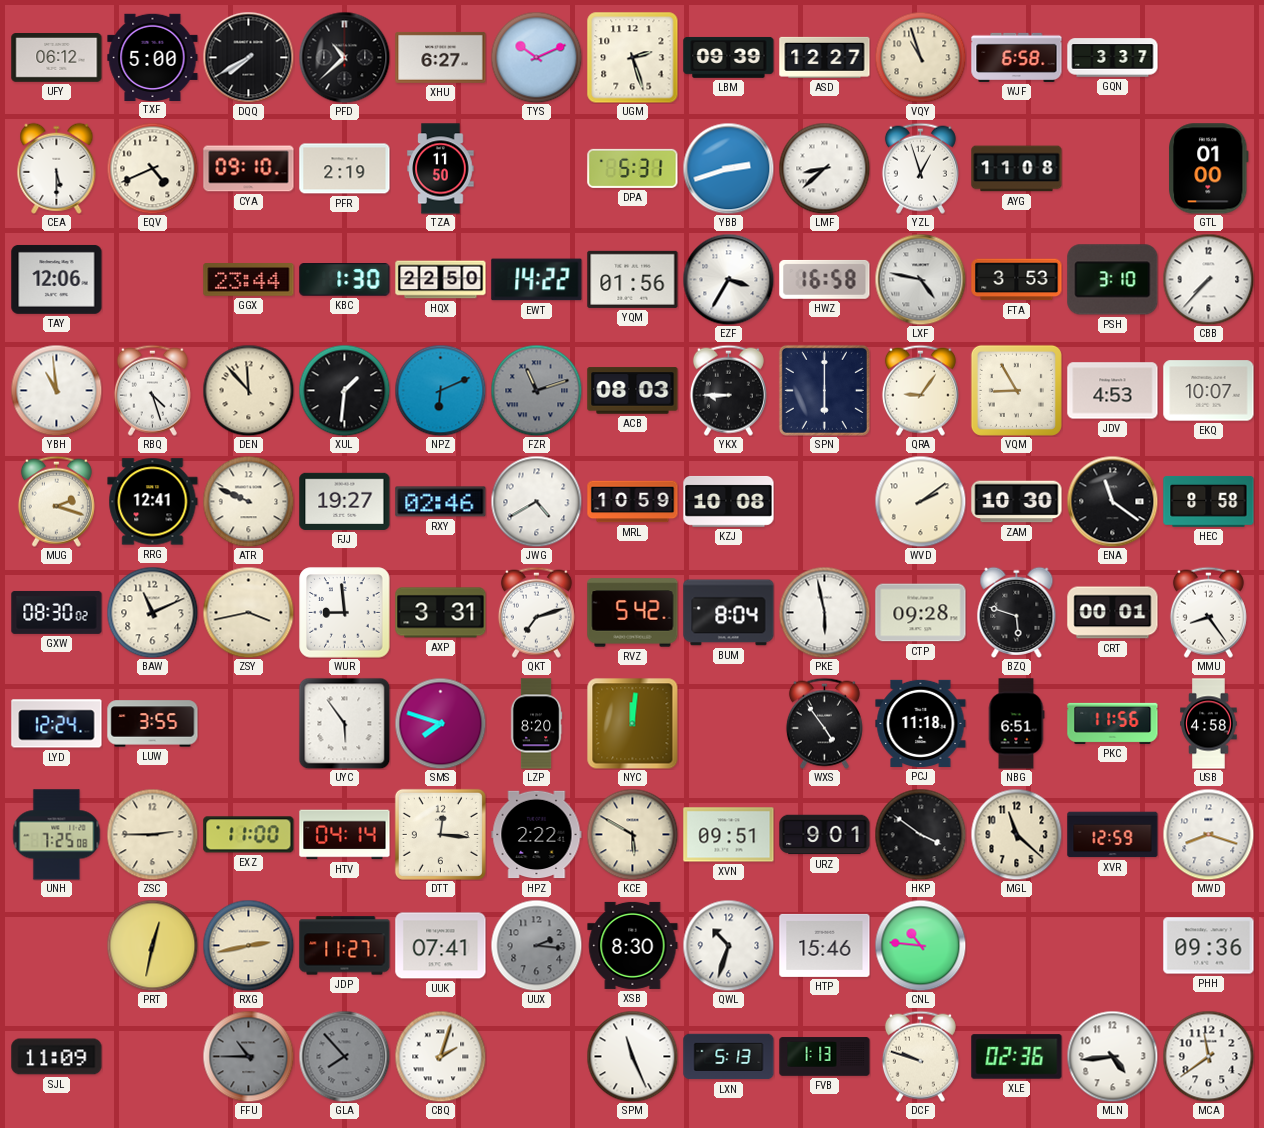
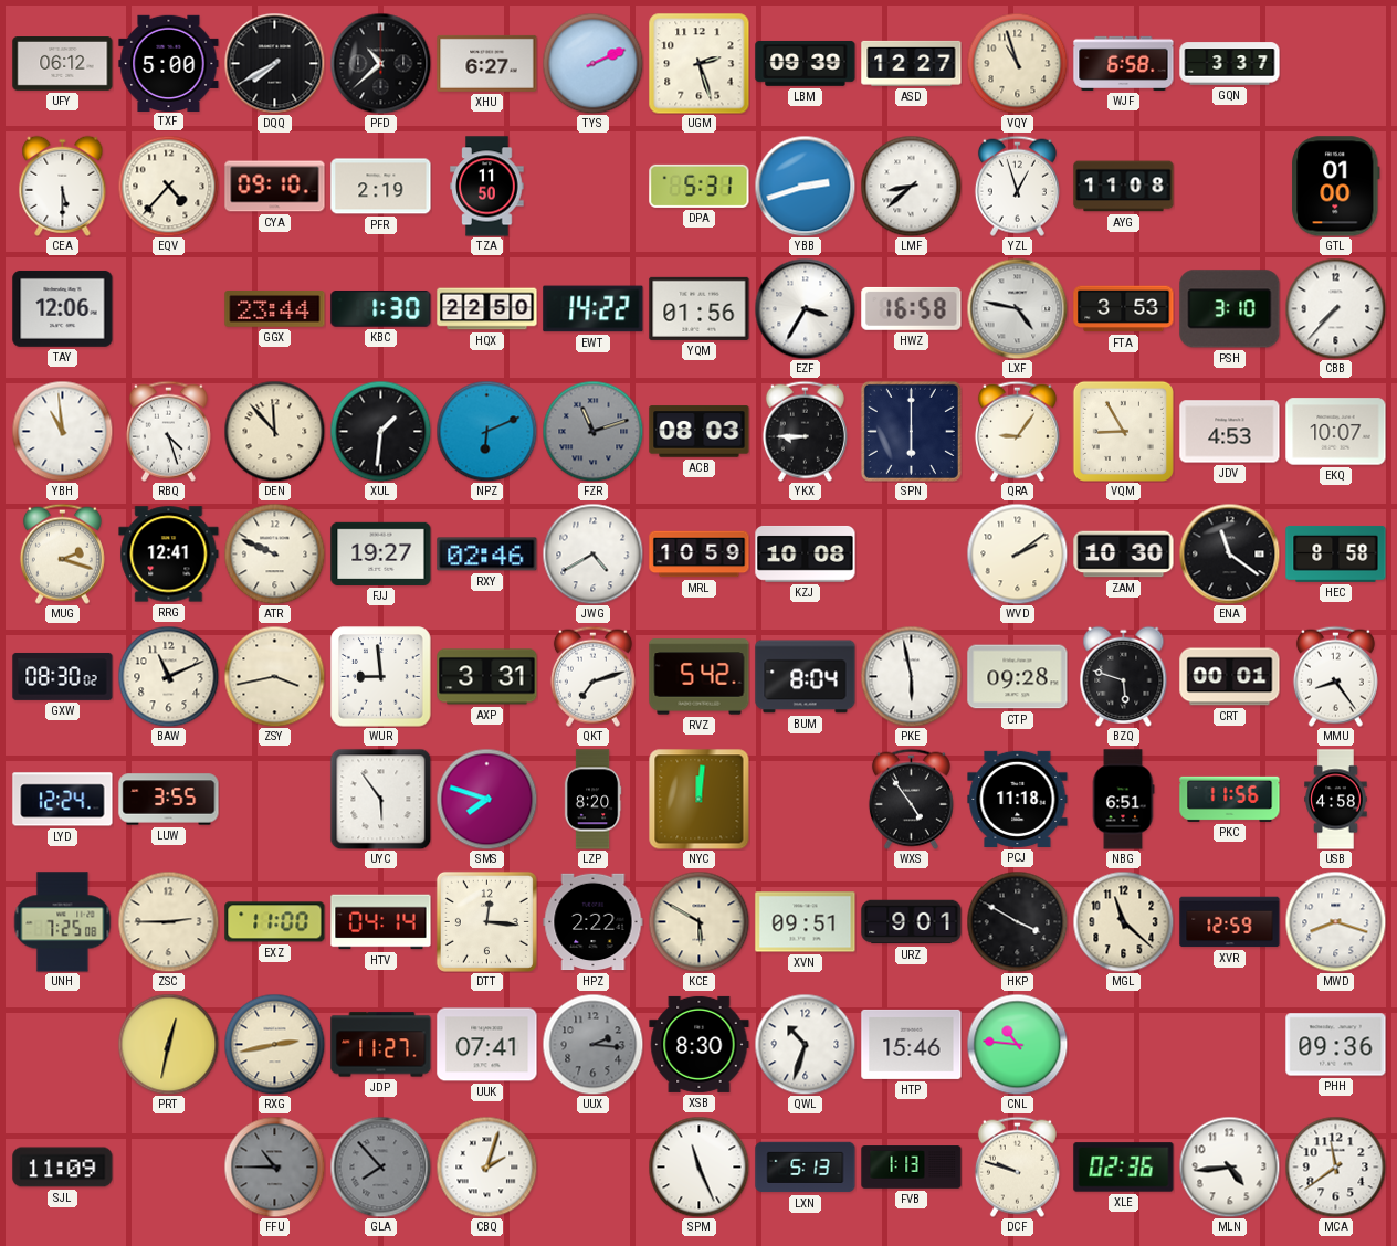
TYS: 10:11 -> 2:11 (592, 63)
EQV: 4:41 -> 4:37 (168, 186)
HKP: 3:51 -> 3:50 (1017, 921)
